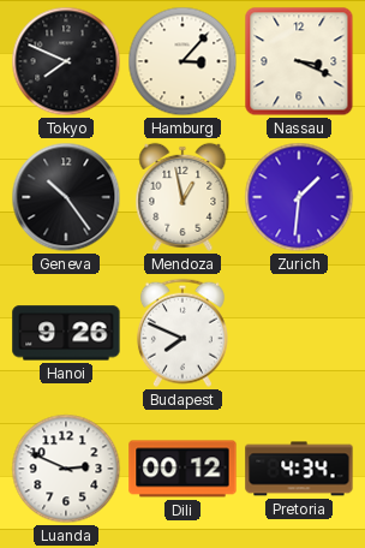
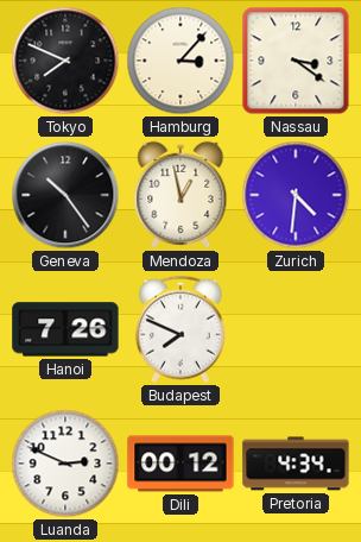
Nassau: 3:19 -> 3:21 (296, 61)
Zurich: 1:31 -> 4:31 (296, 195)
Hanoi: 9:26 -> 7:26 (65, 329)
